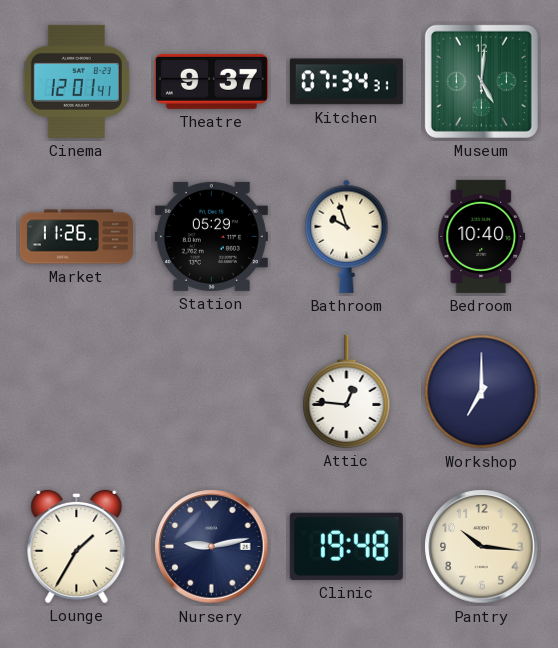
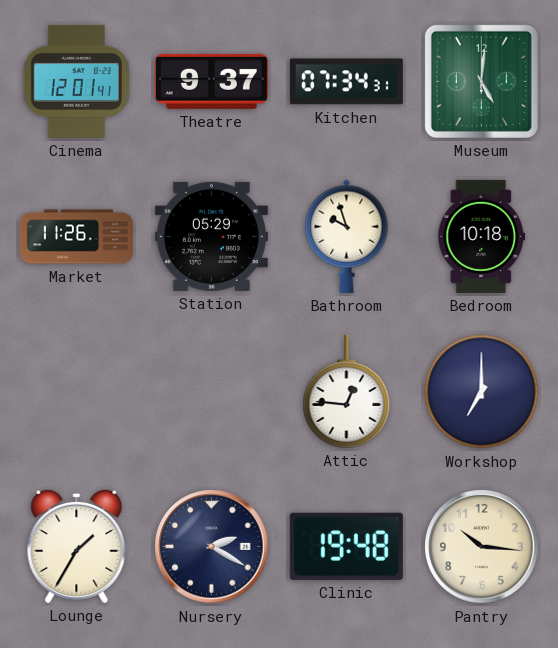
Bedroom: 10:40 -> 10:18 (482, 236)
Nursery: 9:13 -> 2:20 (212, 547)
